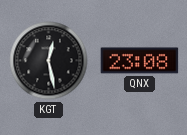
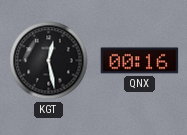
QNX: 23:08 -> 00:16 (140, 61)
